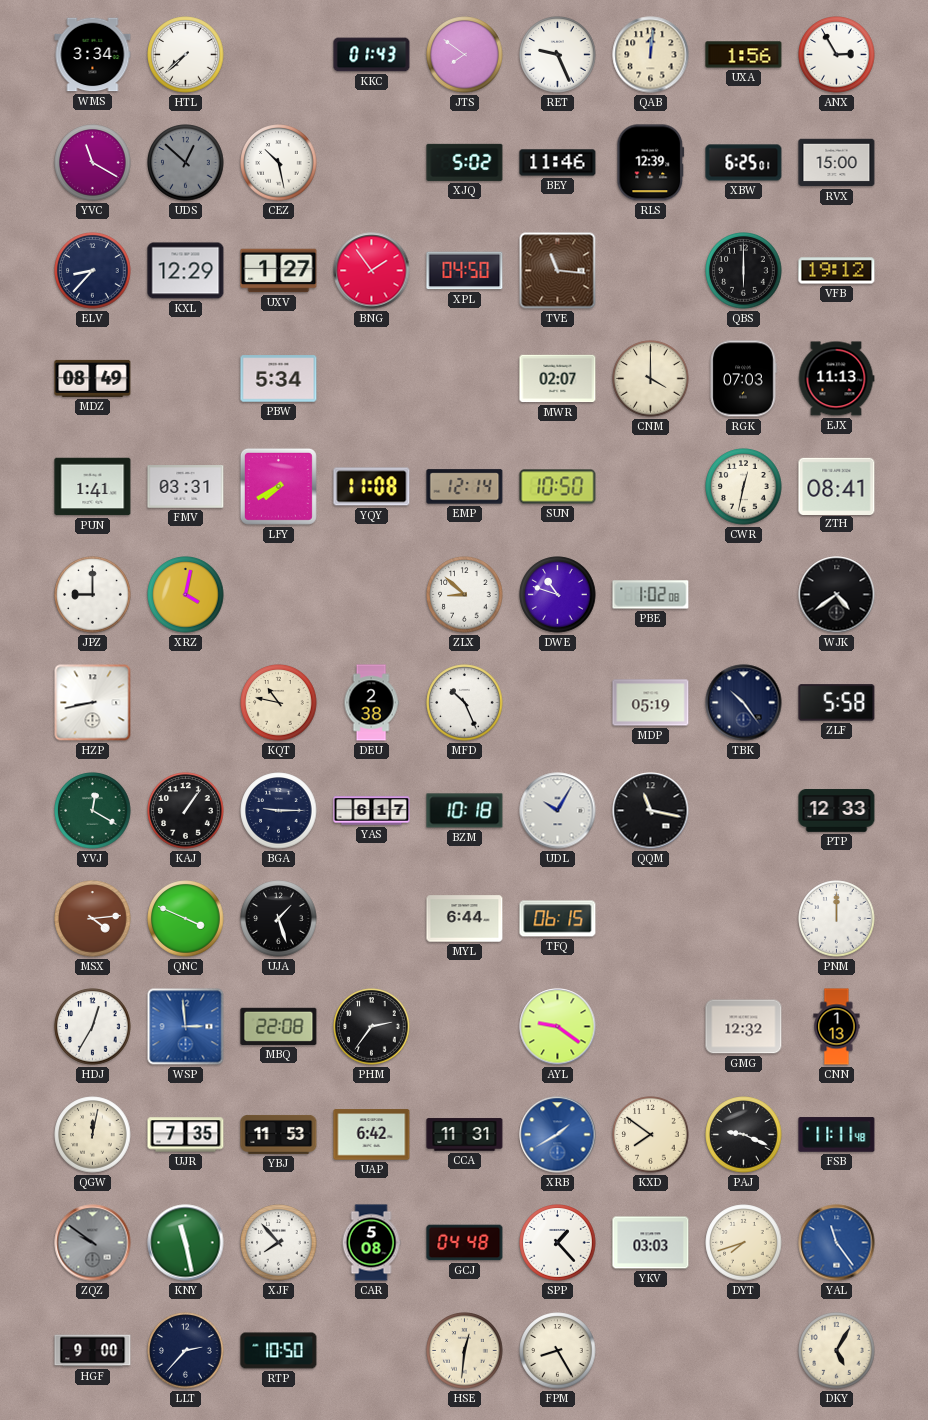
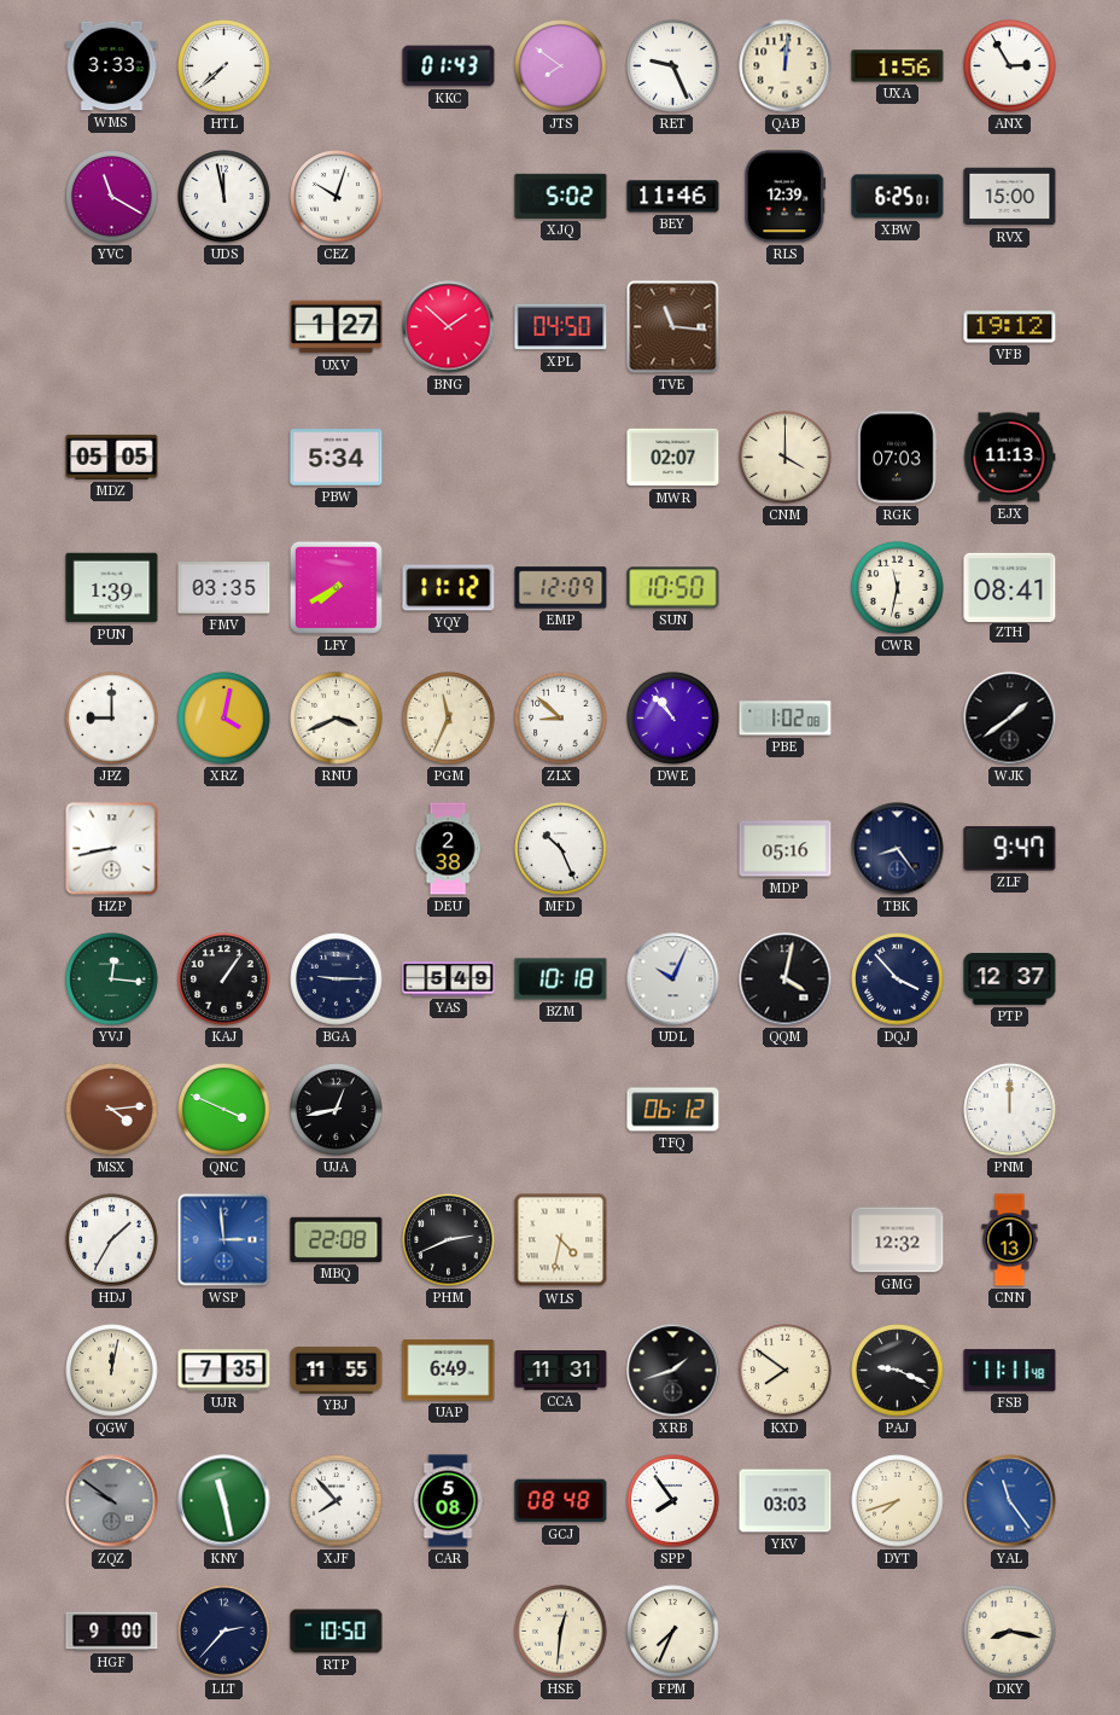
WMS: 3:34 -> 3:33 (112, 66)
UDS: 12:52 -> 11:58 (224, 197)
UDS dial: grey -> white (224, 197)
CEZ: 10:28 -> 10:03 (337, 197)
ELV: 8:37 -> none (93, 271)
KXL: 12:29 -> none (186, 271)
BNG: 1:54 -> 1:52 (449, 327)
QBS: 6:00 -> none (744, 271)
MDZ: 08:49 -> 05:05 (112, 457)
PUN: 1:41 -> 1:39 (112, 588)
FMV: 03:31 -> 03:35 (224, 588)
YQY: 11:08 -> 11:12 (449, 588)
EMP: 12:14 -> 12:09 (561, 588)
CWR: 12:32 -> 11:32 (898, 588)
RNU: none -> 3:41 (337, 719)
PGM: none -> 11:34 (449, 719)
DWE: 10:48 -> 10:53 (673, 719)
WJK: 4:39 -> 1:39 (1010, 719)
KQT: 10:47 -> none (279, 703)
MDP: 05:19 -> 05:16 (786, 849)
TBK: 10:24 -> 8:24 (898, 849)
ZLF: 5:58 -> 9:47 (1010, 849)
YVJ: 12:20 -> 12:16 (112, 979)
YAS: 6:17 -> 5:49 (449, 979)
UDL: 10:05 -> 10:04 (673, 979)
QQM: 11:17 -> 4:02 (786, 979)
DQJ: none -> 3:53 (898, 979)
PTP: 12:33 -> 12:37 (1010, 979)
UJA: 1:27 -> 12:43 (337, 1110)
MYL: 6:44 -> none (465, 919)
TFQ: 06:15 -> 06:12 (673, 1110)
HDJ: 12:35 -> 1:35 (112, 1240)
PHM: 2:36 -> 2:41 (449, 1240)
WLS: none -> 4:32 (561, 1240)
AYL: 9:21 -> none (558, 1027)
YBJ: 11:53 -> 11:55 (337, 1370)
UAP: 6:42 -> 6:49 (449, 1371)
XRB: 1:40 -> 1:42 (673, 1371)
XRB dial: blue -> black (673, 1371)
GCJ: 04:48 -> 08:48 (561, 1501)
SPP: 1:23 -> 7:54 (673, 1501)
FPM: 8:25 -> 7:34 (673, 1632)
DKY: 5:05 -> 8:17 (1010, 1632)
